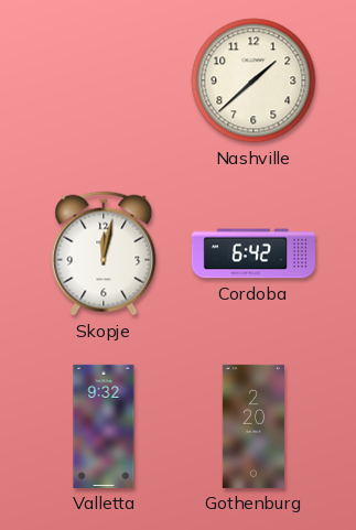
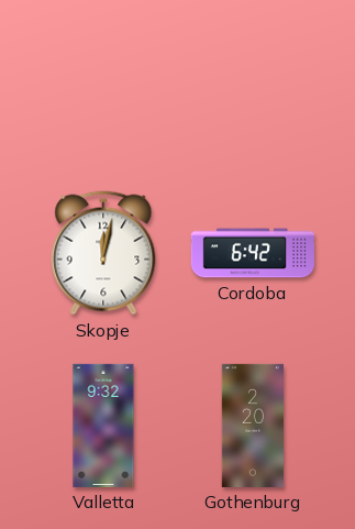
Nashville: 1:38 -> none (253, 80)
